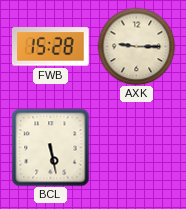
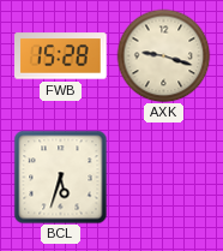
AXK: 9:15 -> 9:18 (163, 55)
BCL: 5:28 -> 5:33 (60, 177)
